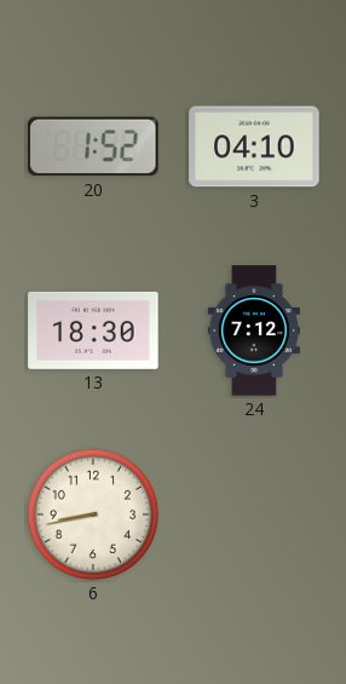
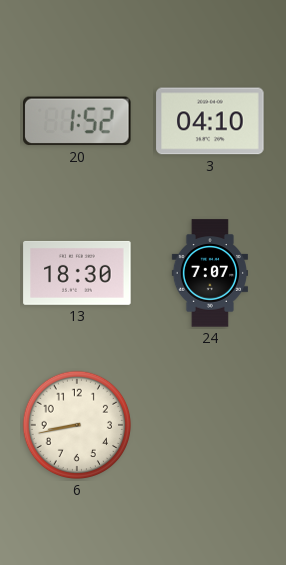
24: 7:12 -> 7:07 (210, 273)
